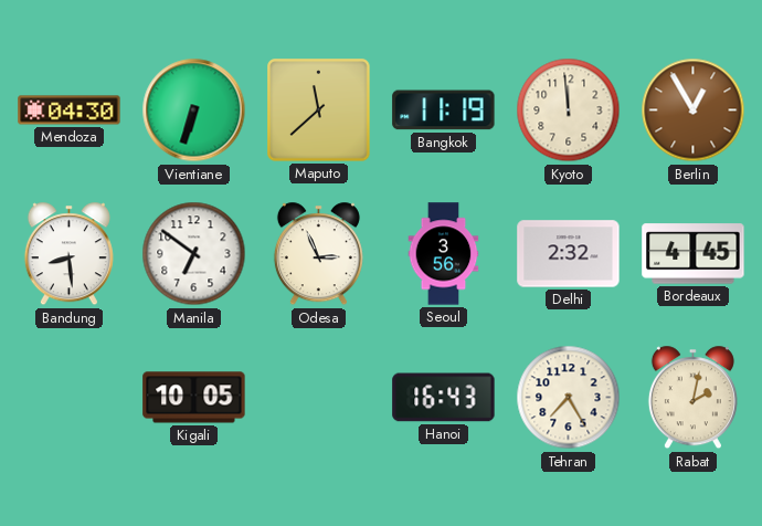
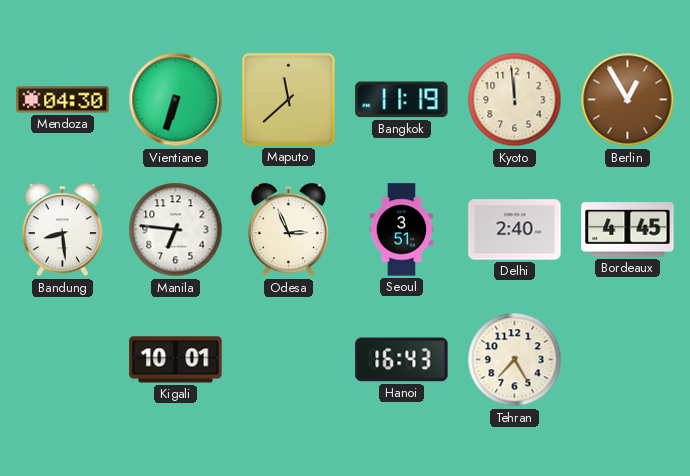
Manila: 6:51 -> 6:46 (176, 230)
Seoul: 3:56 -> 3:51 (402, 230)
Delhi: 2:32 -> 2:40 (515, 230)
Kigali: 10:05 -> 10:01 (176, 360)
Rabat: 2:02 -> none (692, 398)
